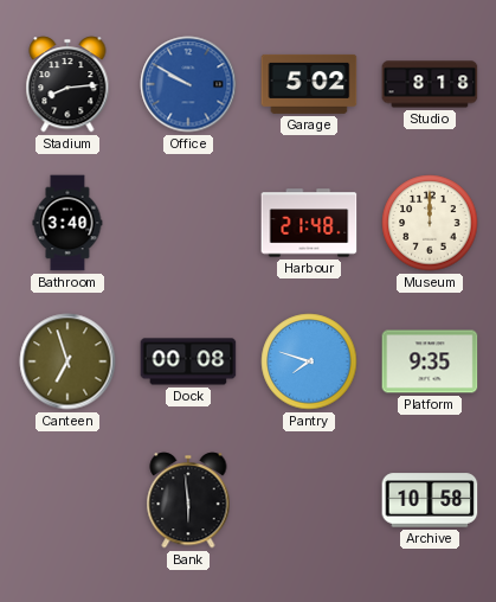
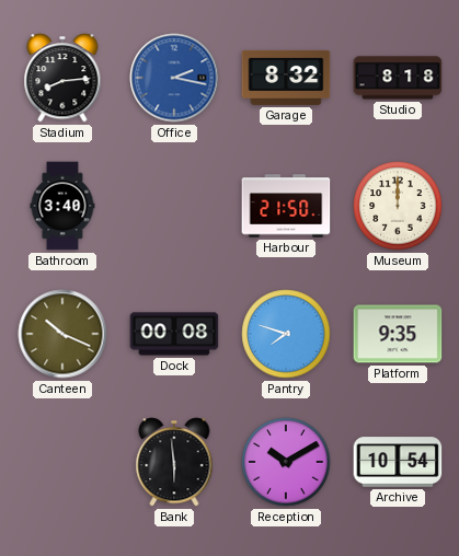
Office: 9:50 -> 2:17 (174, 78)
Garage: 5:02 -> 8:32 (286, 78)
Harbour: 21:48 -> 21:50 (286, 206)
Canteen: 6:57 -> 10:19 (62, 334)
Reception: none -> 10:10 (286, 462)
Archive: 10:58 -> 10:54 (398, 462)
